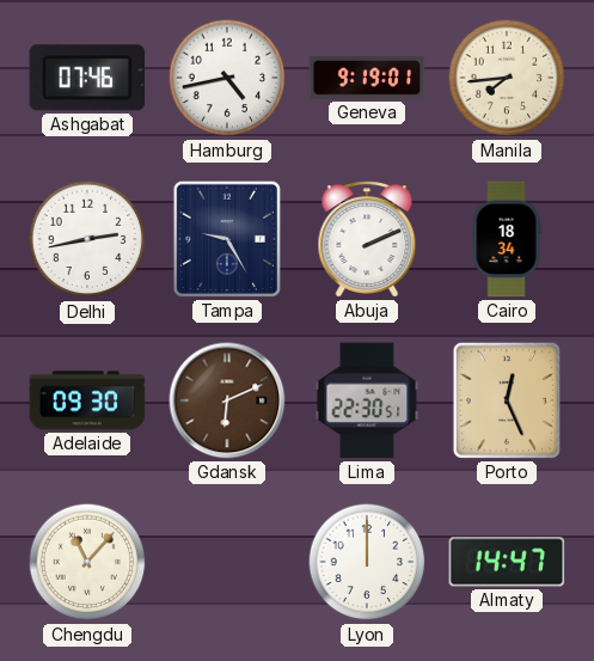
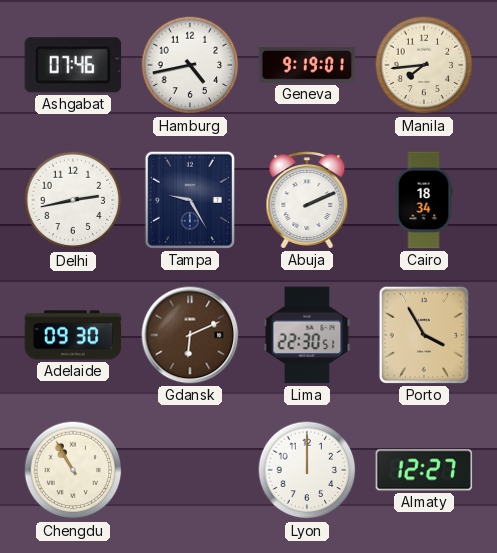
Porto: 12:26 -> 3:55 (424, 335)
Chengdu: 11:07 -> 10:55 (73, 470)
Almaty: 14:47 -> 12:27 (424, 470)
